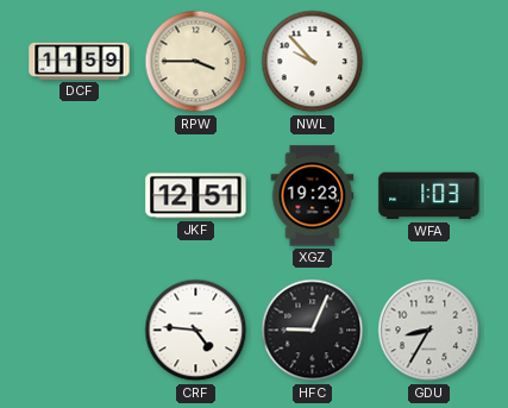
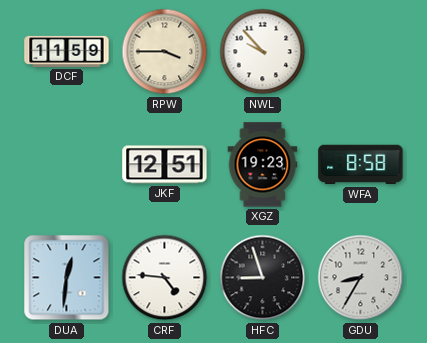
WFA: 1:03 -> 8:58 (361, 165)
DUA: none -> 12:31 (67, 278)
HFC: 9:04 -> 8:57 (263, 278)
